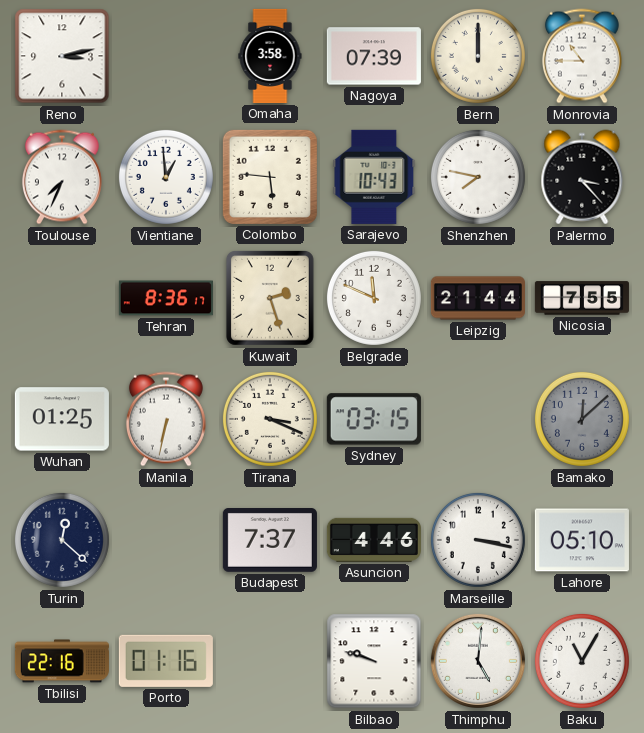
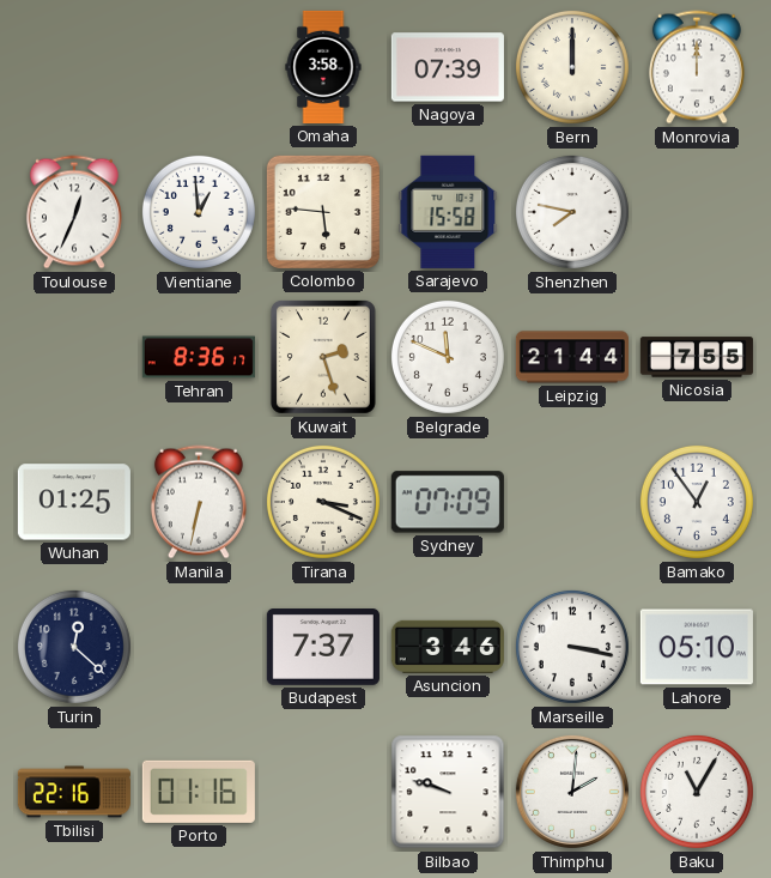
Reno: 3:13 -> none (62, 56)
Monrovia: 10:45 -> 12:00 (697, 67)
Toulouse: 7:34 -> 12:34 (74, 212)
Sarajevo: 10:43 -> 15:58 (448, 212)
Palermo: 3:23 -> none (582, 177)
Sydney: 03:15 -> 07:09 (448, 502)
Bamako: 12:08 -> 12:54 (697, 502)
Bamako dial: grey -> white (697, 502)
Asuncion: 4:46 -> 3:46 (448, 647)
Thimphu: 5:01 -> 2:01 (572, 792)
